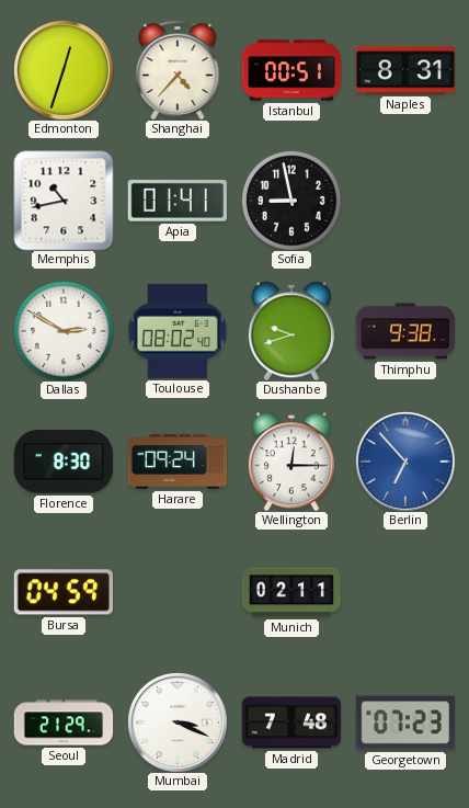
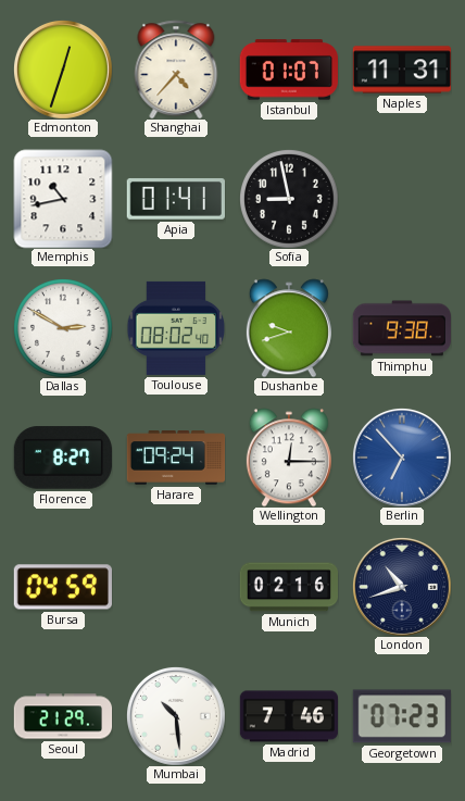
Istanbul: 00:51 -> 01:07 (289, 70)
Naples: 8:31 -> 11:31 (401, 70)
Florence: 8:30 -> 8:27 (63, 458)
Munich: 02:11 -> 02:16 (288, 587)
London: none -> 10:42 (402, 587)
Mumbai: 3:19 -> 10:29 (176, 716)
Madrid: 7:48 -> 7:46 (288, 716)
